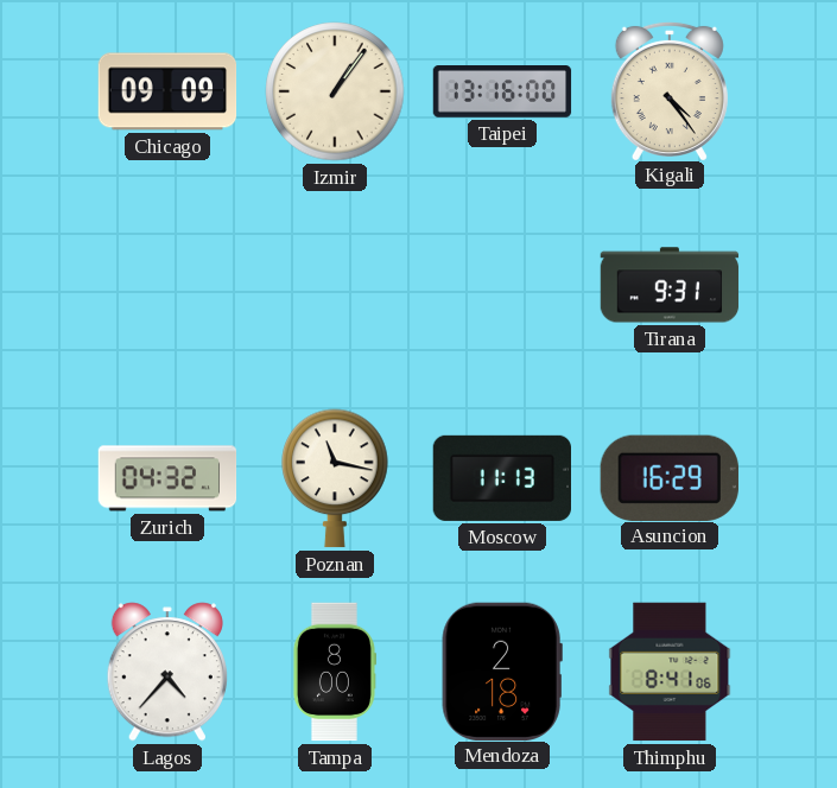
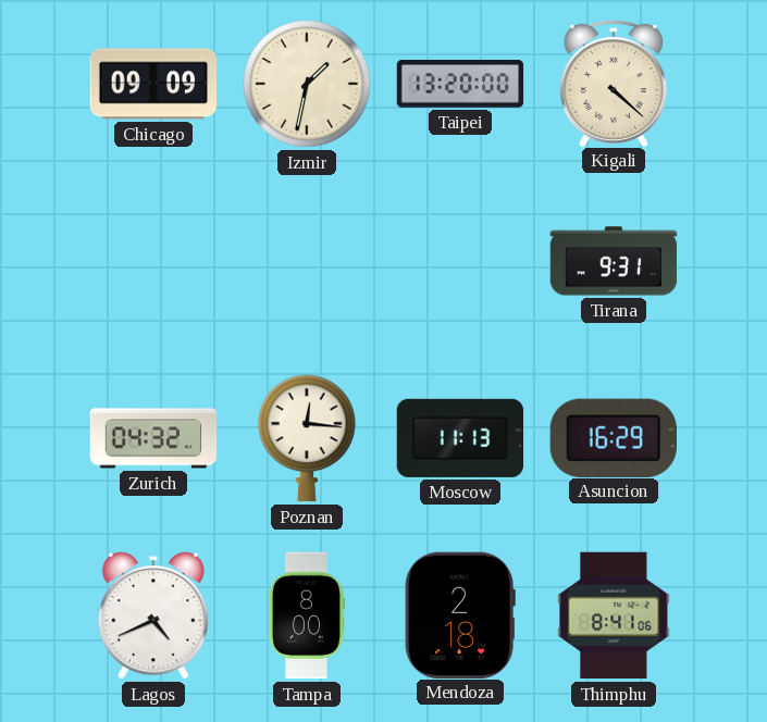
Izmir: 1:06 -> 1:32 (307, 84)
Taipei: 13:16 -> 13:20 (460, 84)
Kigali: 4:24 -> 4:22 (614, 83)
Poznan: 11:17 -> 12:16 (307, 438)
Lagos: 4:37 -> 4:41 (153, 615)
